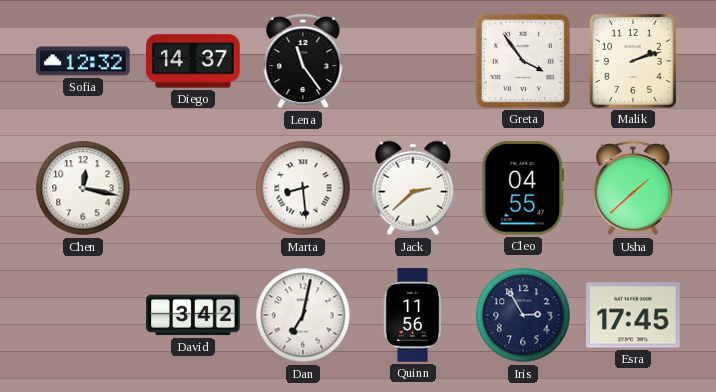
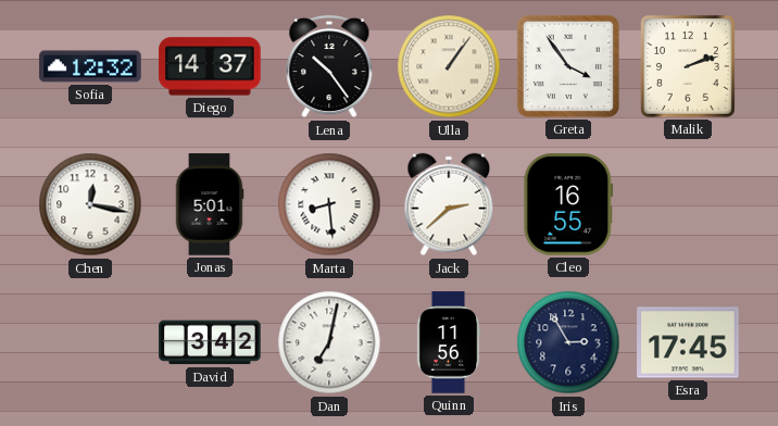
Lena: 11:24 -> 10:24 (329, 66)
Ulla: none -> 1:06 (449, 66)
Jonas: none -> 5:01 (210, 204)
Cleo: 04:55 -> 16:55 (568, 204)
Usha: 1:38 -> none (633, 188)
